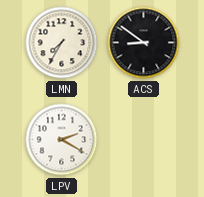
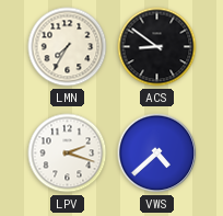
LPV: 2:20 -> 2:18 (68, 154)
VWS: none -> 4:38 (157, 154)
